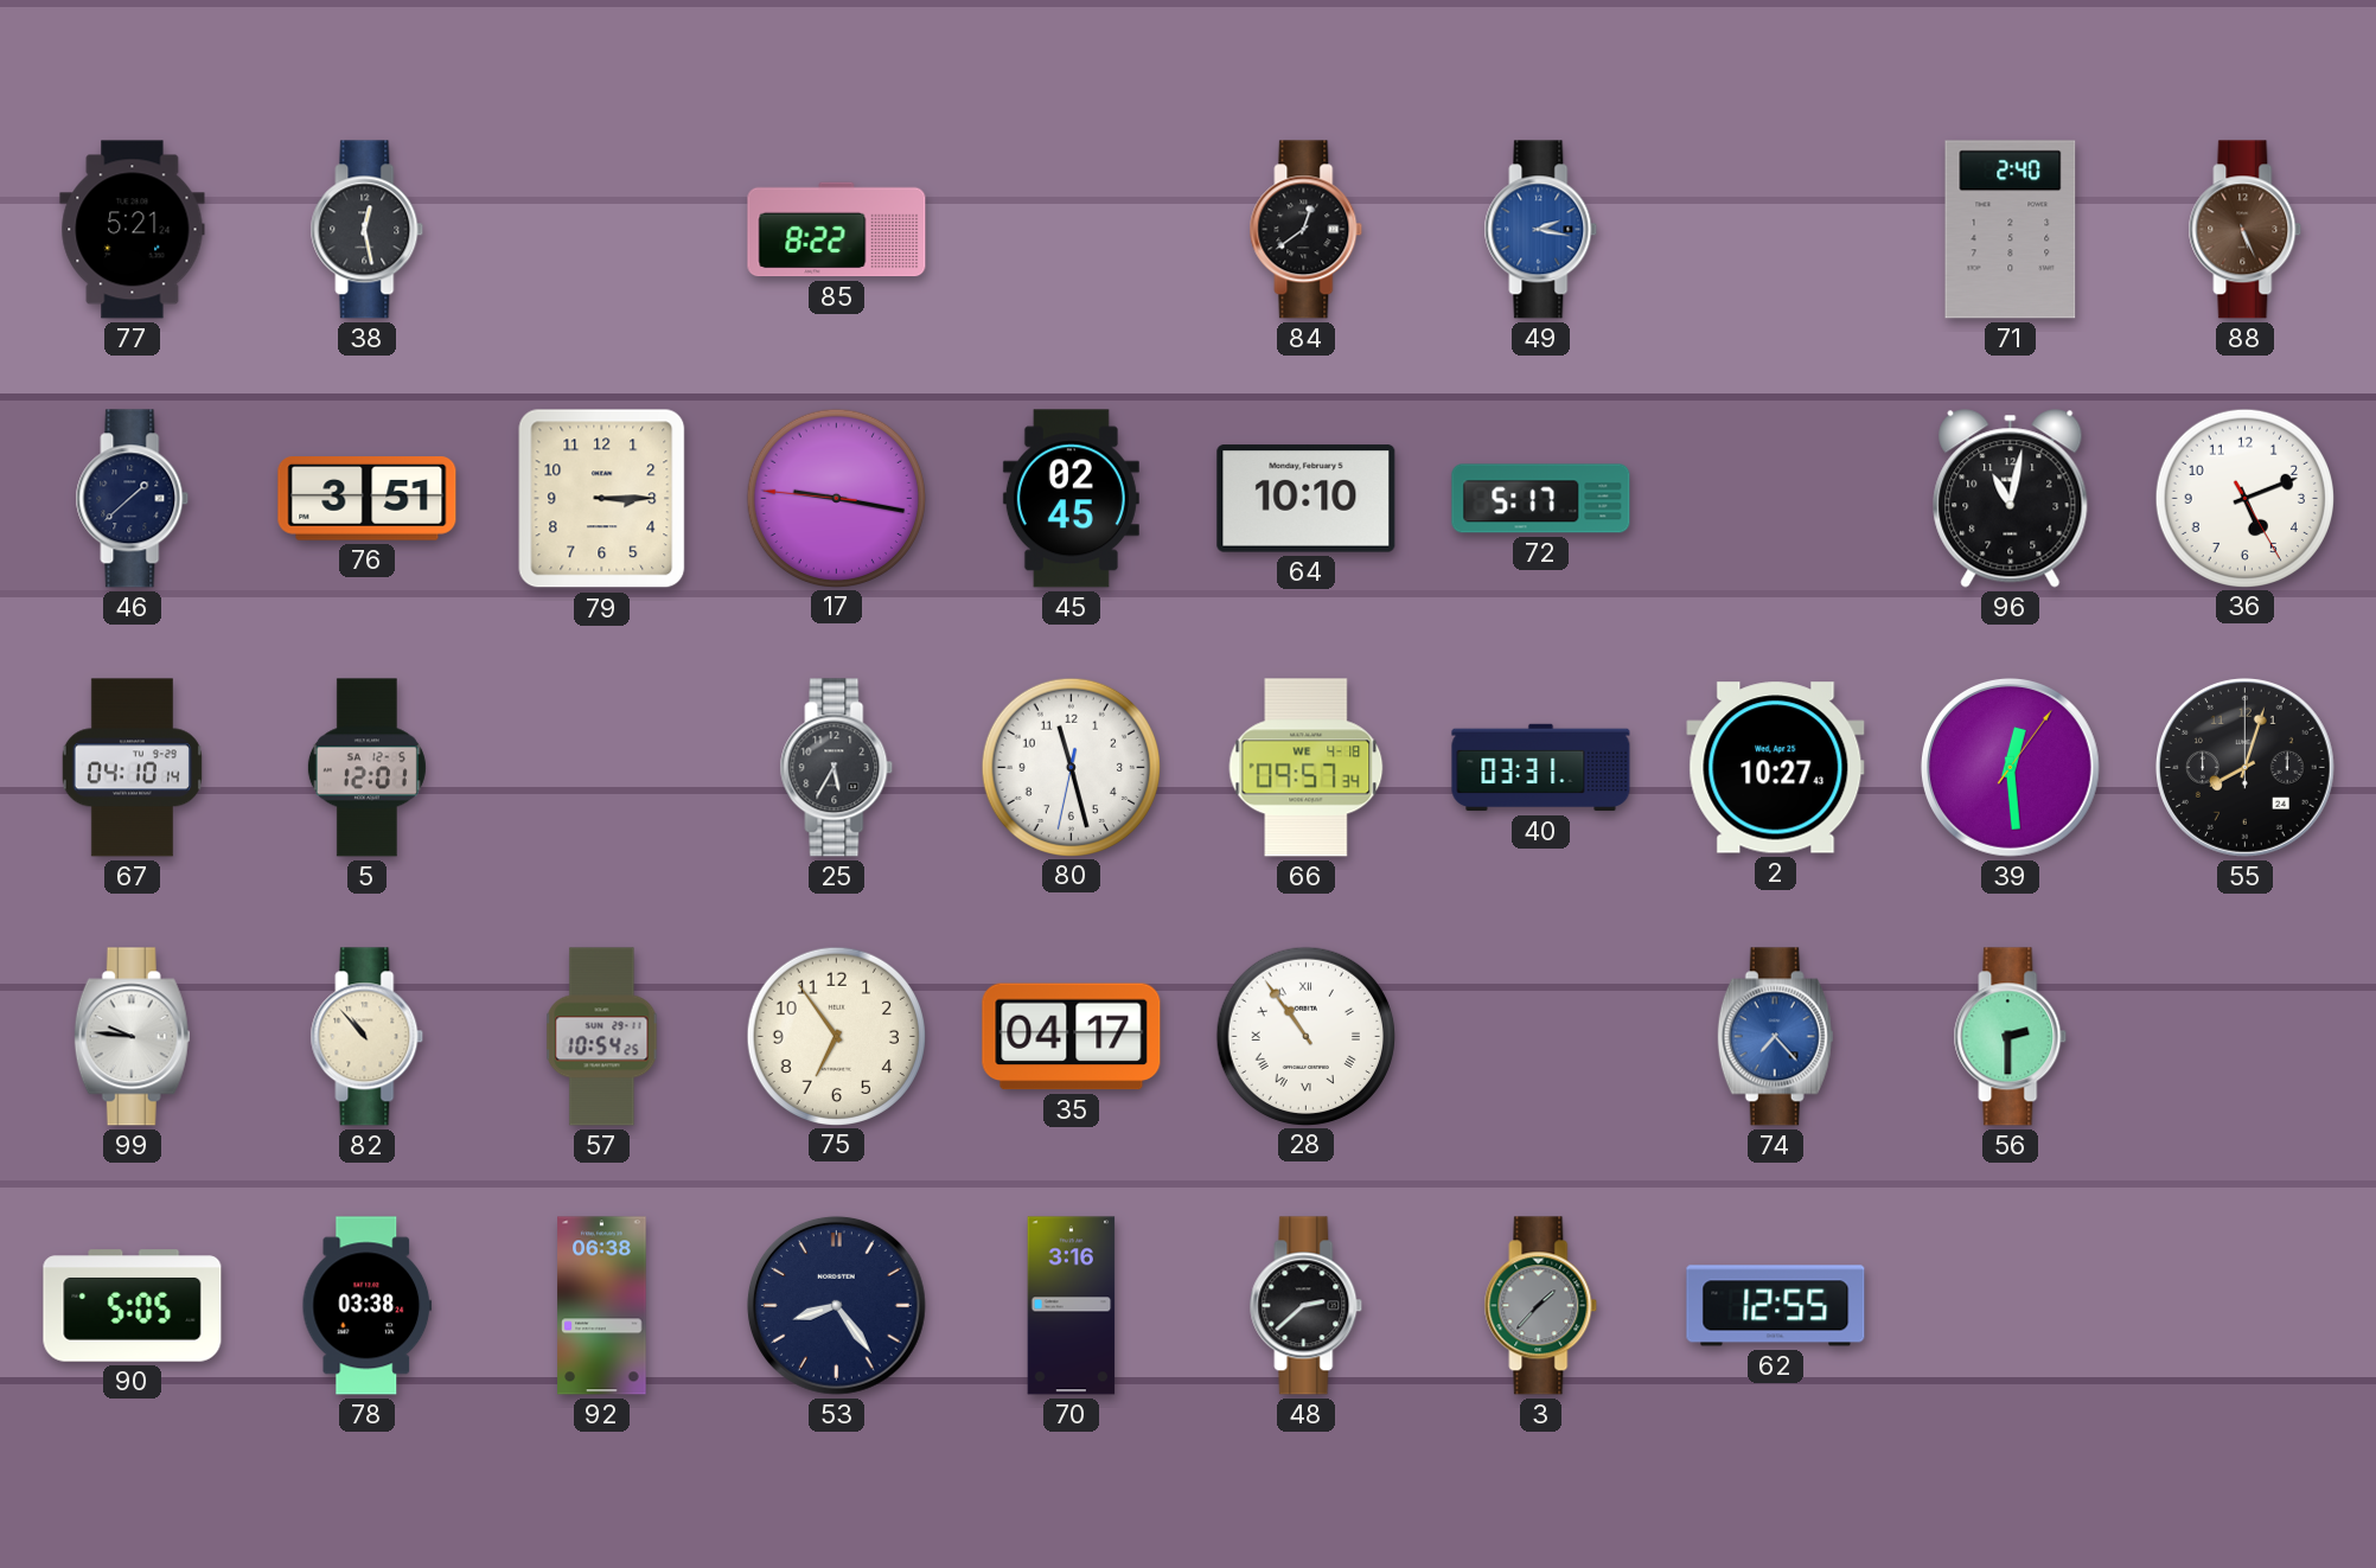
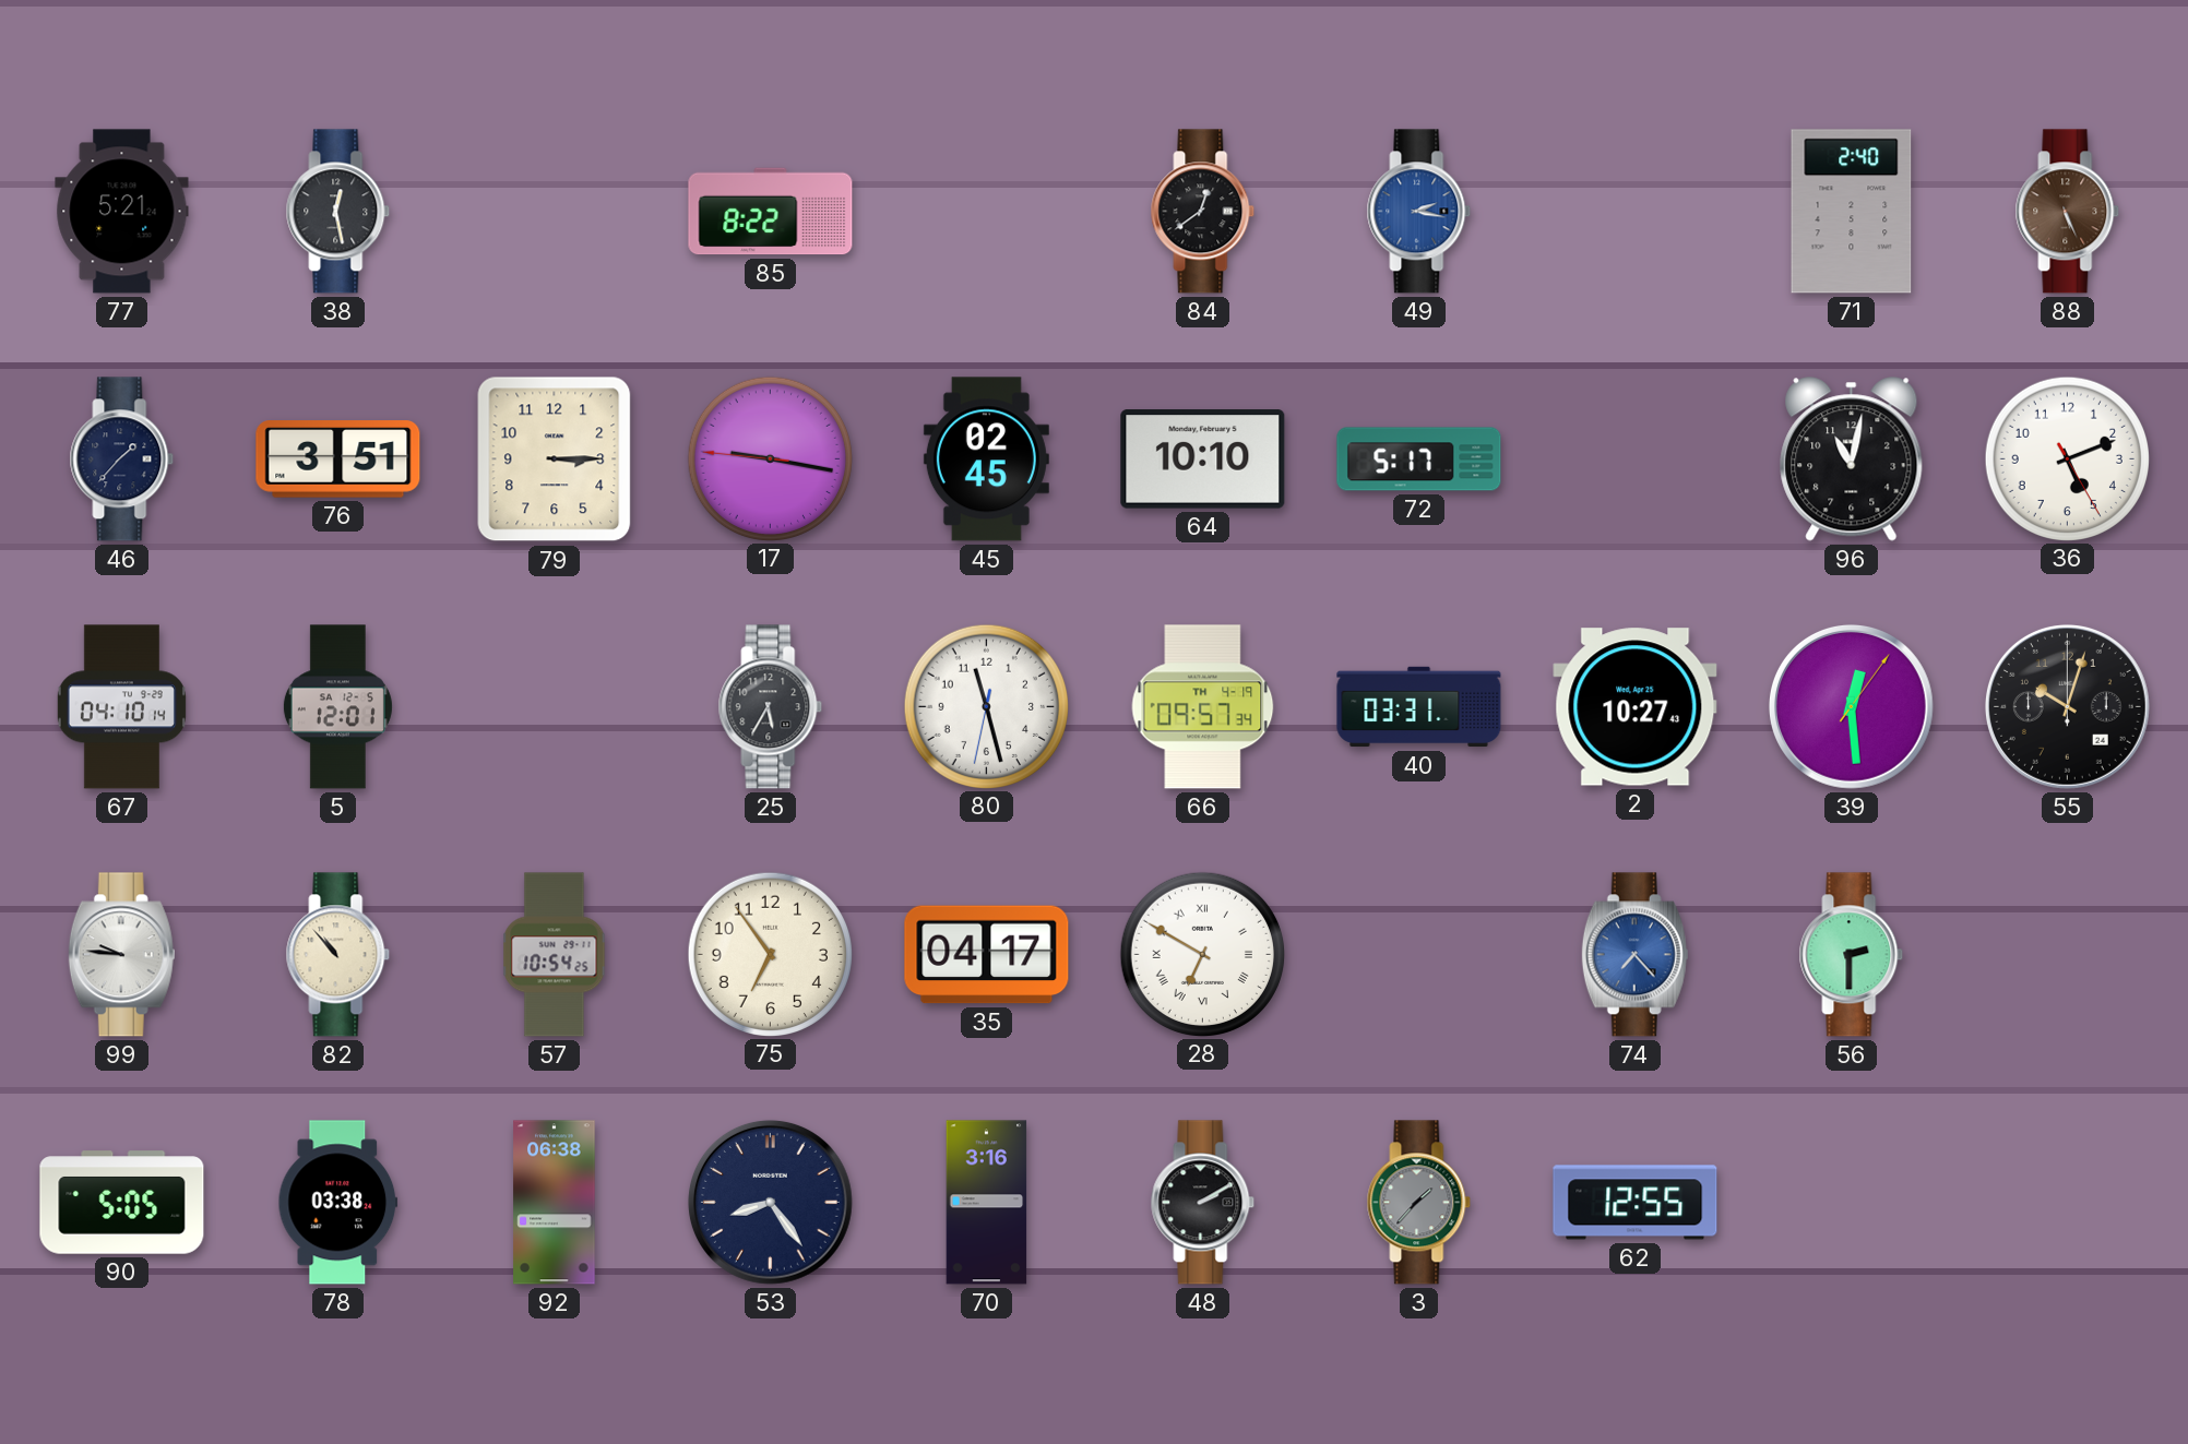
46: 1:38 -> 1:37 (122, 460)
66 date: WE 4-18 -> TH 4-19 (1203, 707)
55: 8:03 -> 10:03 (2067, 706)
28: 10:54 -> 6:50 (1202, 954)
48: 2:38 -> 2:10 (1203, 1203)
